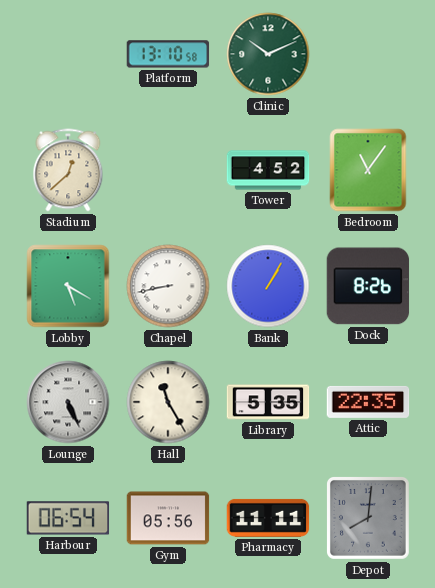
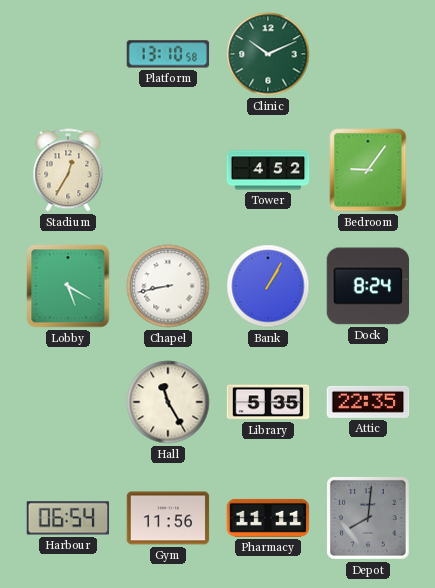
Stadium: 12:38 -> 12:35 (68, 170)
Bedroom: 11:06 -> 9:06 (368, 170)
Dock: 8:26 -> 8:24 (368, 286)
Lounge: 5:26 -> none (68, 402)
Gym: 05:56 -> 11:56 (168, 518)
